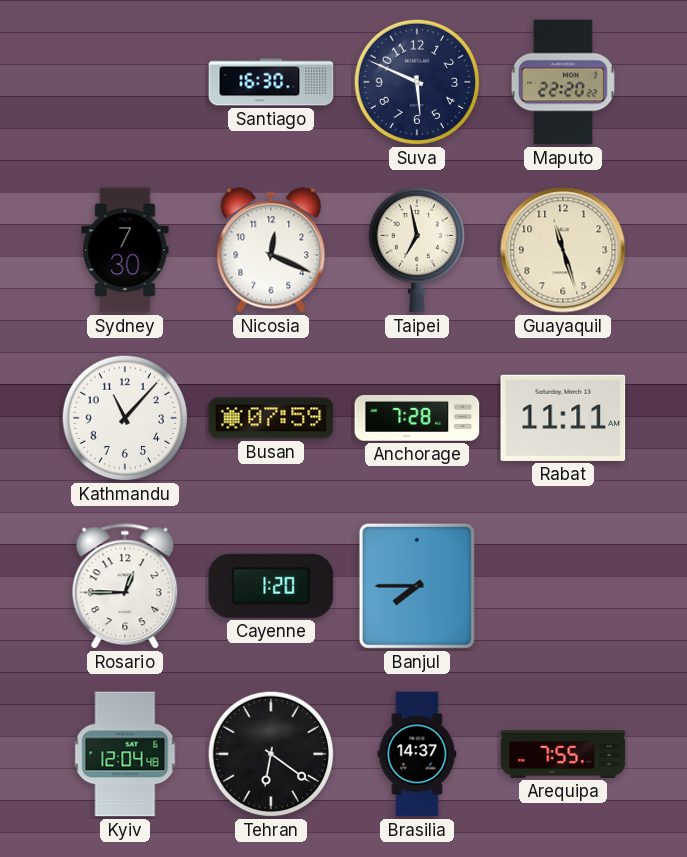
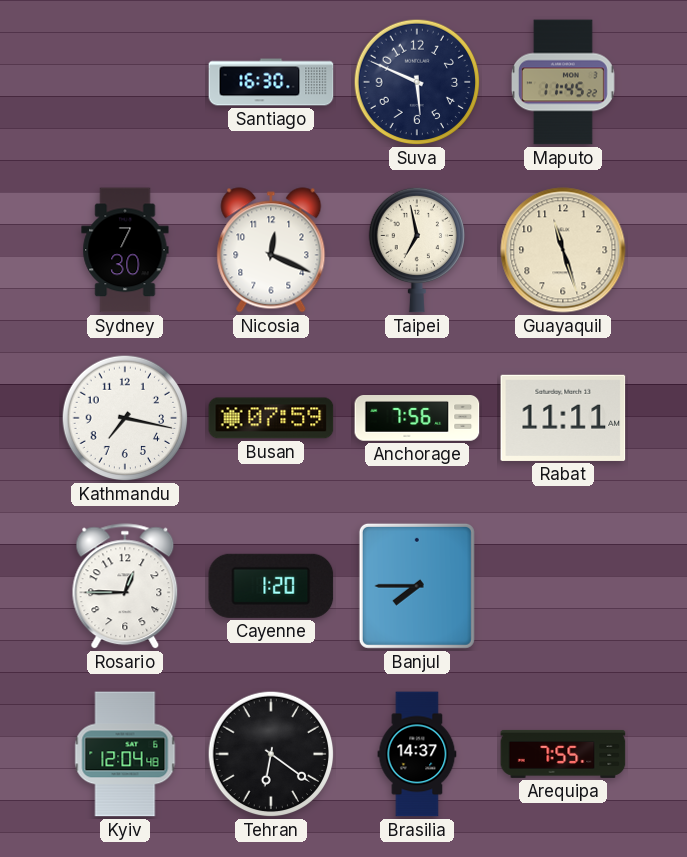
Maputo: 22:20 -> 11:45 (563, 82)
Kathmandu: 11:07 -> 7:17 (125, 418)
Anchorage: 7:28 -> 7:56 (417, 419)
